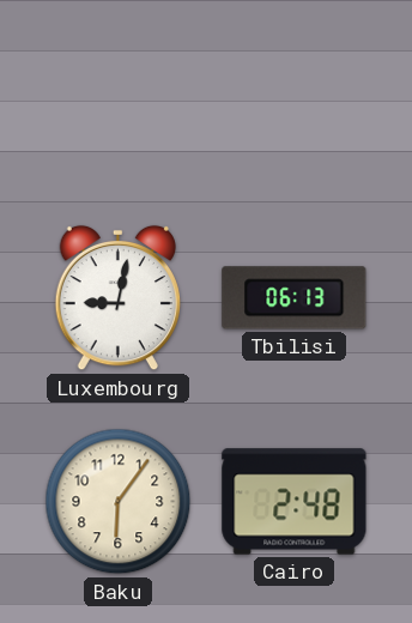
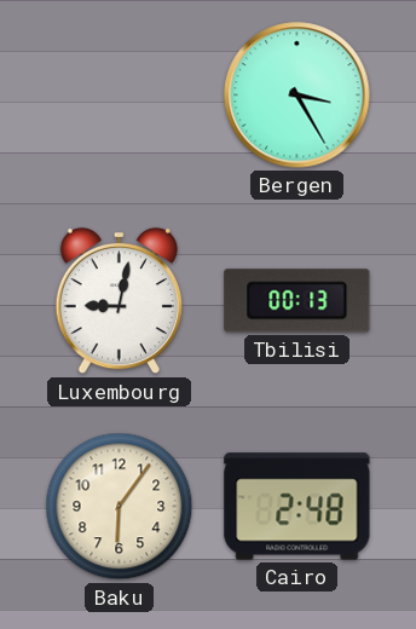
Bergen: none -> 3:25 (297, 96)
Tbilisi: 06:13 -> 00:13 (297, 301)
